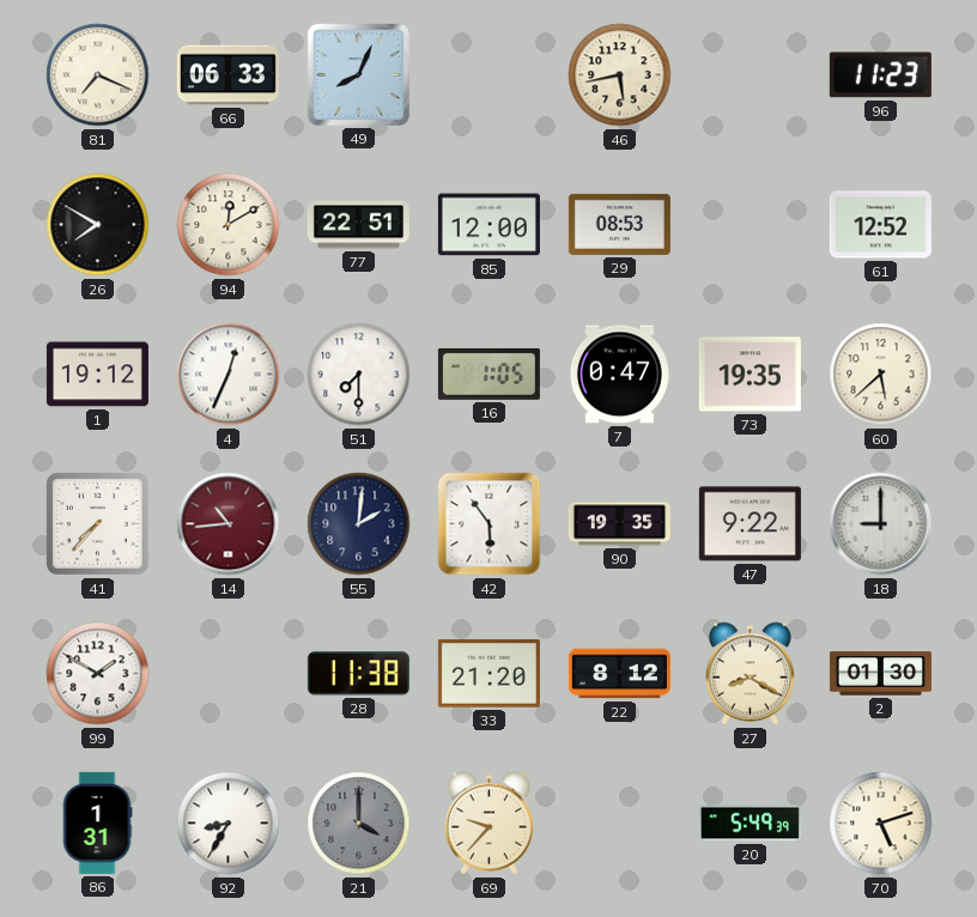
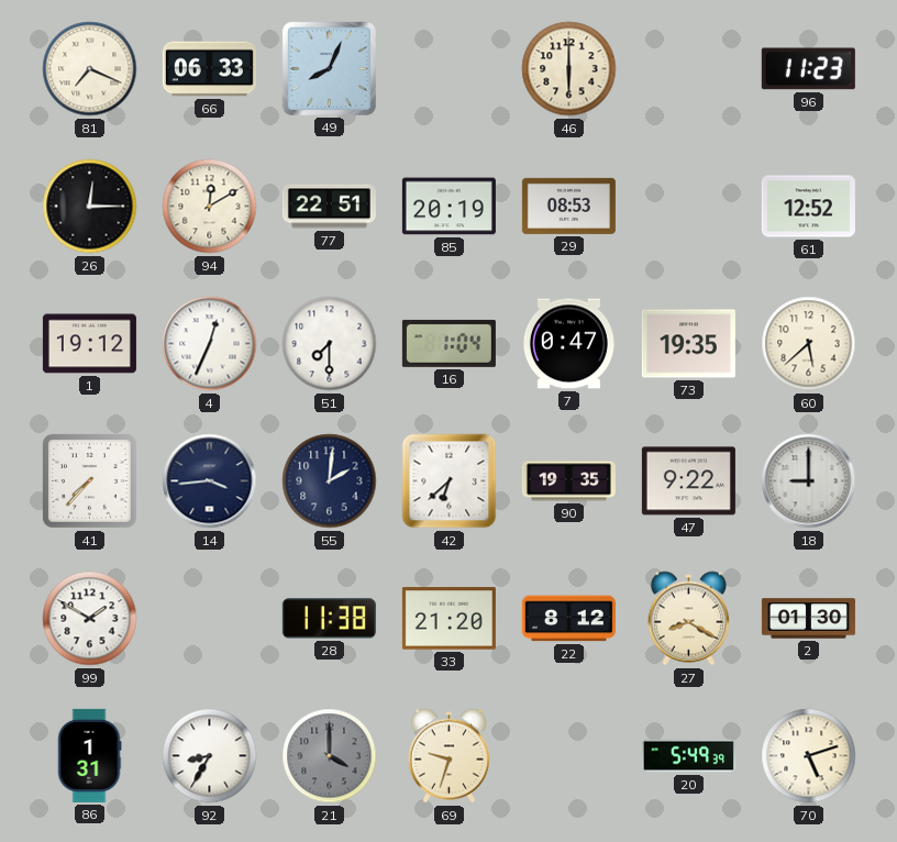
46: 5:43 -> 6:00 (569, 69)
26: 7:50 -> 12:15 (90, 207)
85: 12:00 -> 20:19 (449, 207)
16: 1:05 -> 1:04 (449, 343)
14: 10:44 -> 3:44 (210, 481)
14 dial: burgundy -> navy (210, 481)
42: 5:54 -> 6:38 (450, 481)
69: 9:37 -> 9:33 (449, 756)
